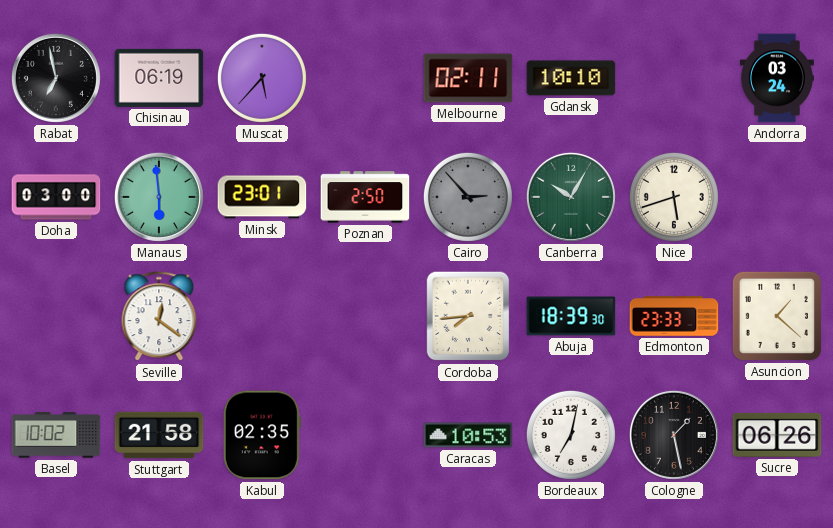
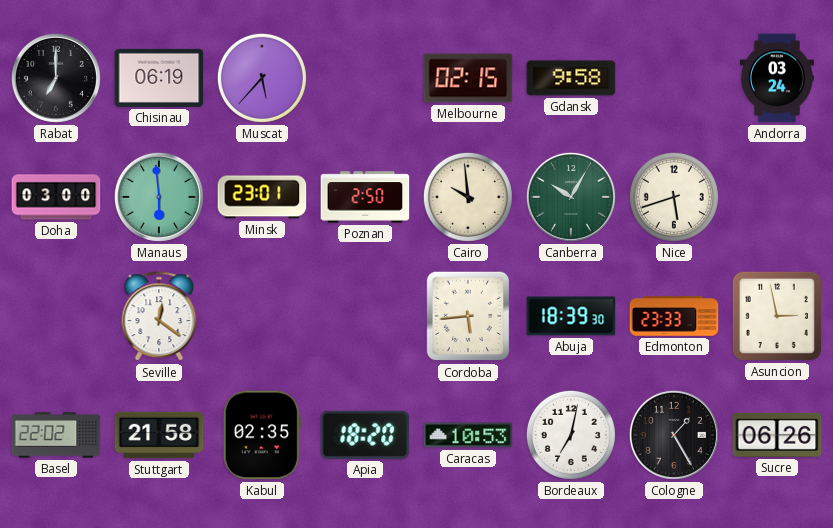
Rabat: 6:58 -> 7:00 (56, 78)
Melbourne: 02:11 -> 02:15 (468, 78)
Gdansk: 10:10 -> 9:58 (571, 78)
Cairo: 2:53 -> 9:59 (468, 197)
Cairo dial: grey -> cream (468, 197)
Cordoba: 7:44 -> 5:44 (468, 316)
Asuncion: 1:22 -> 2:58 (777, 316)
Basel: 10:02 -> 22:02 (56, 435)
Apia: none -> 18:20 (365, 435)
Cologne: 1:28 -> 1:25 (674, 435)
